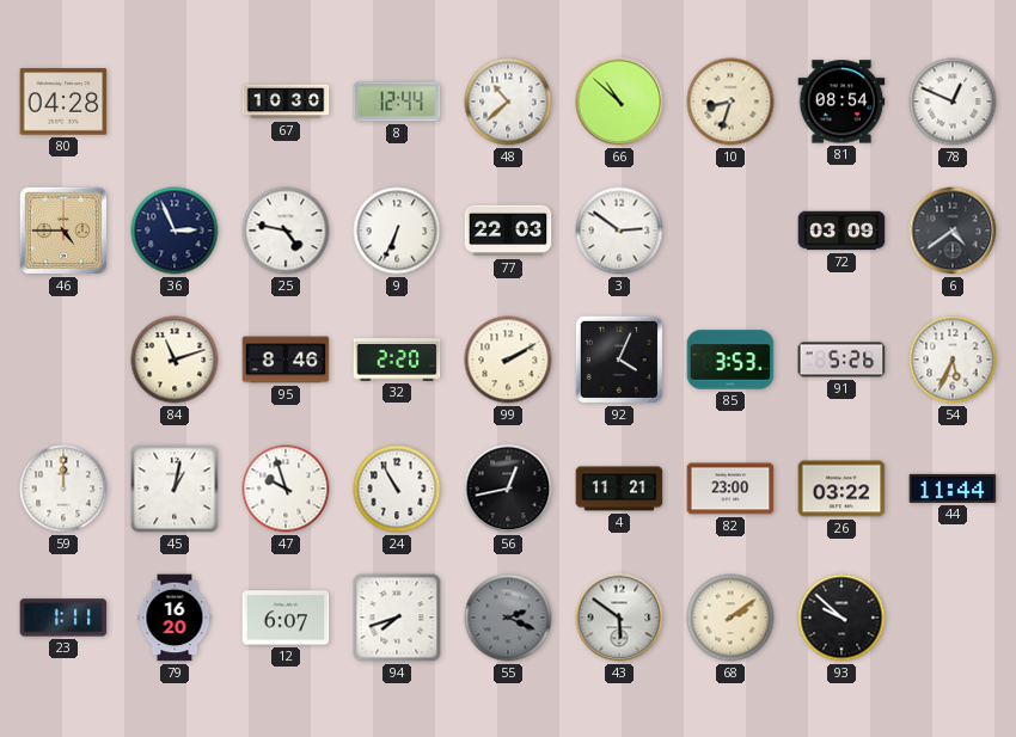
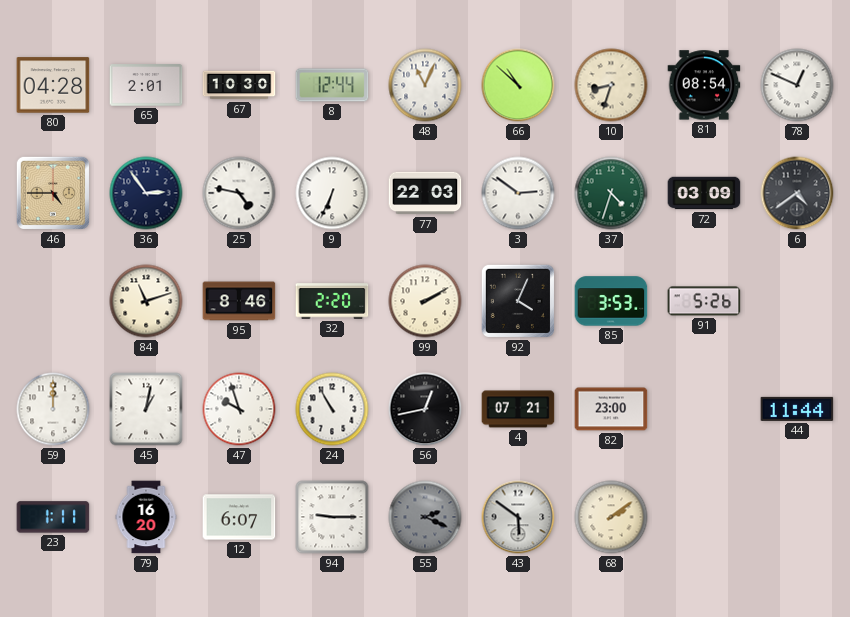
65: none -> 2:01 (146, 85)
48: 10:38 -> 11:04 (425, 85)
36: 2:56 -> 2:54 (146, 193)
37: none -> 4:33 (611, 193)
54: 5:34 -> none (953, 360)
4: 11:21 -> 07:21 (518, 409)
26: 03:22 -> none (841, 489)
94: 7:42 -> 9:15 (332, 517)
93: 9:52 -> none (841, 618)
